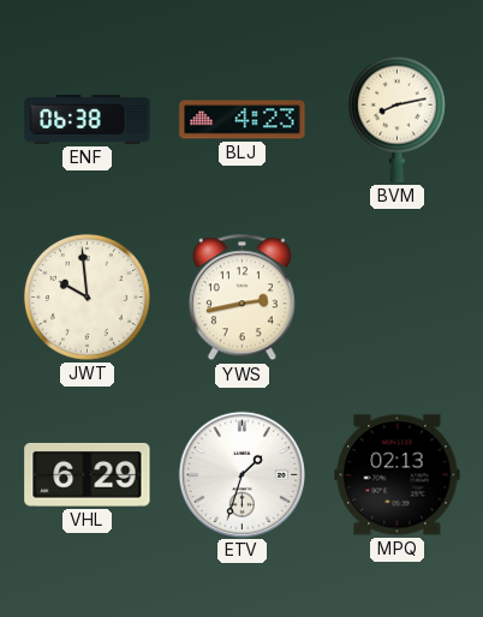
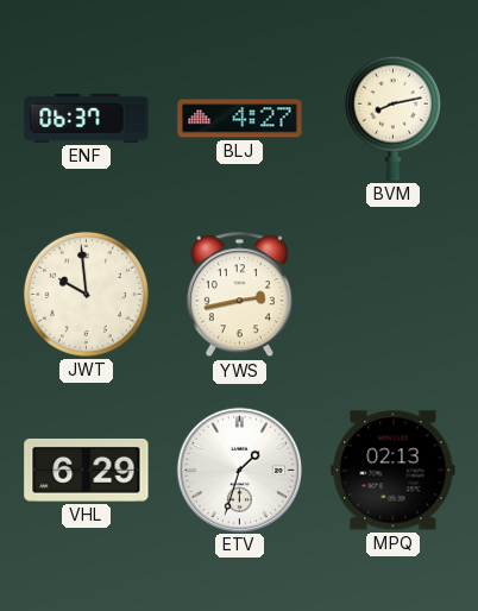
ENF: 06:38 -> 06:37 (87, 118)
BLJ: 4:23 -> 4:27 (240, 119)
